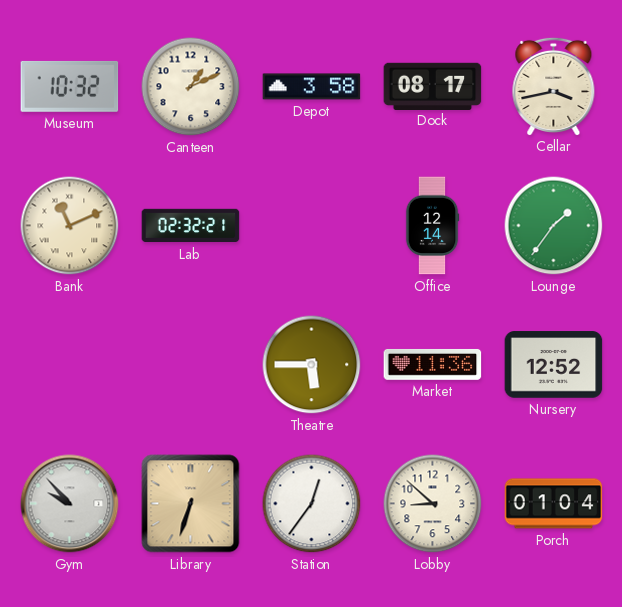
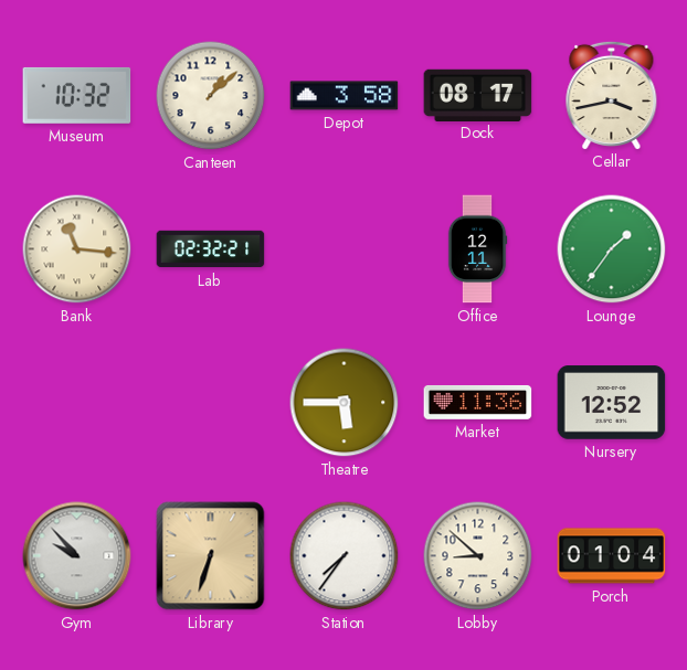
Canteen: 1:11 -> 1:08 (211, 96)
Bank: 11:11 -> 11:16 (77, 249)
Office: 12:14 -> 12:11 (477, 249)
Station: 12:36 -> 7:36 (345, 556)
